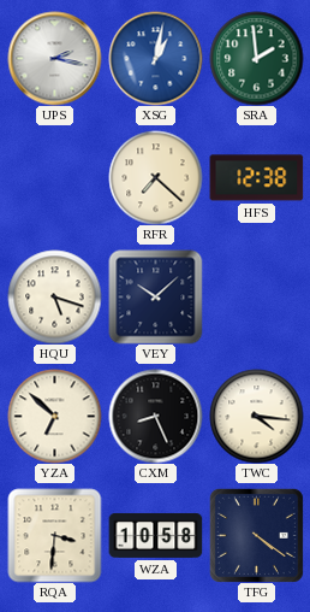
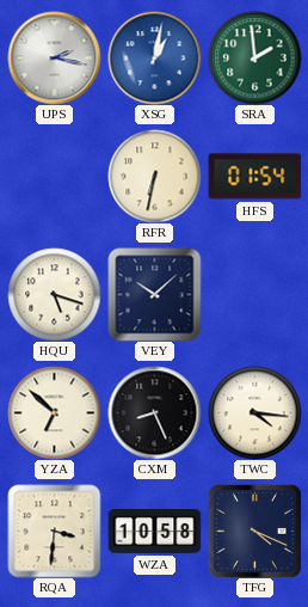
RFR: 7:22 -> 6:32 (154, 176)
HFS: 12:38 -> 01:54 (254, 177)
TFG: 4:21 -> 4:19 (254, 531)
